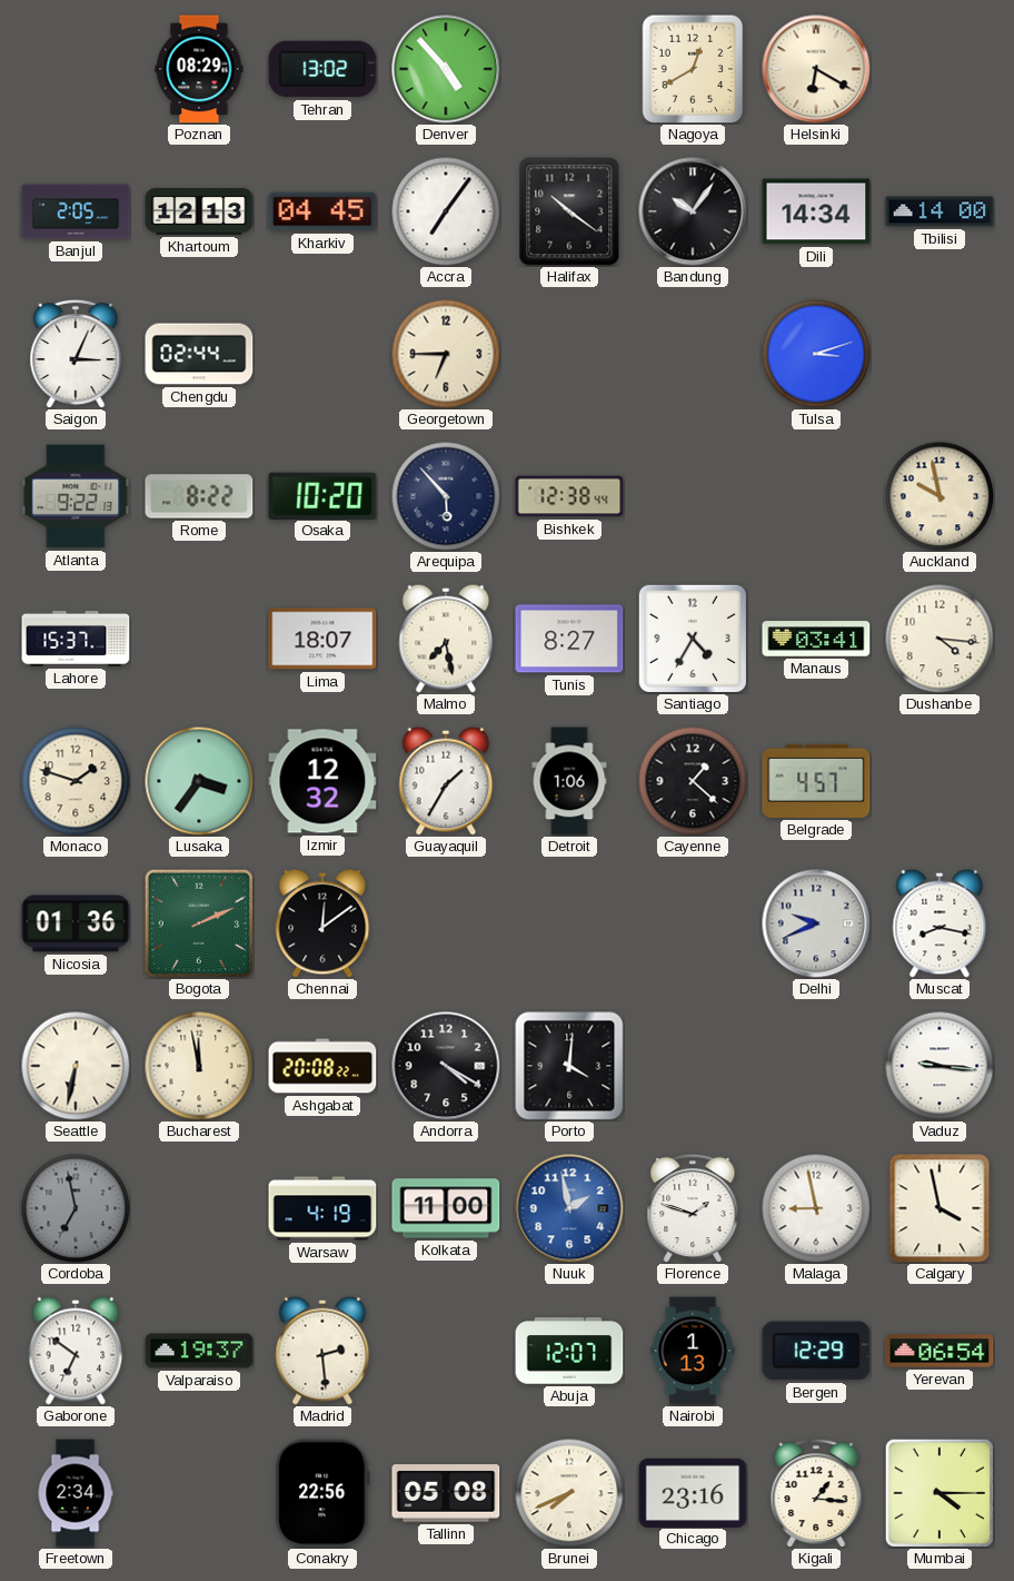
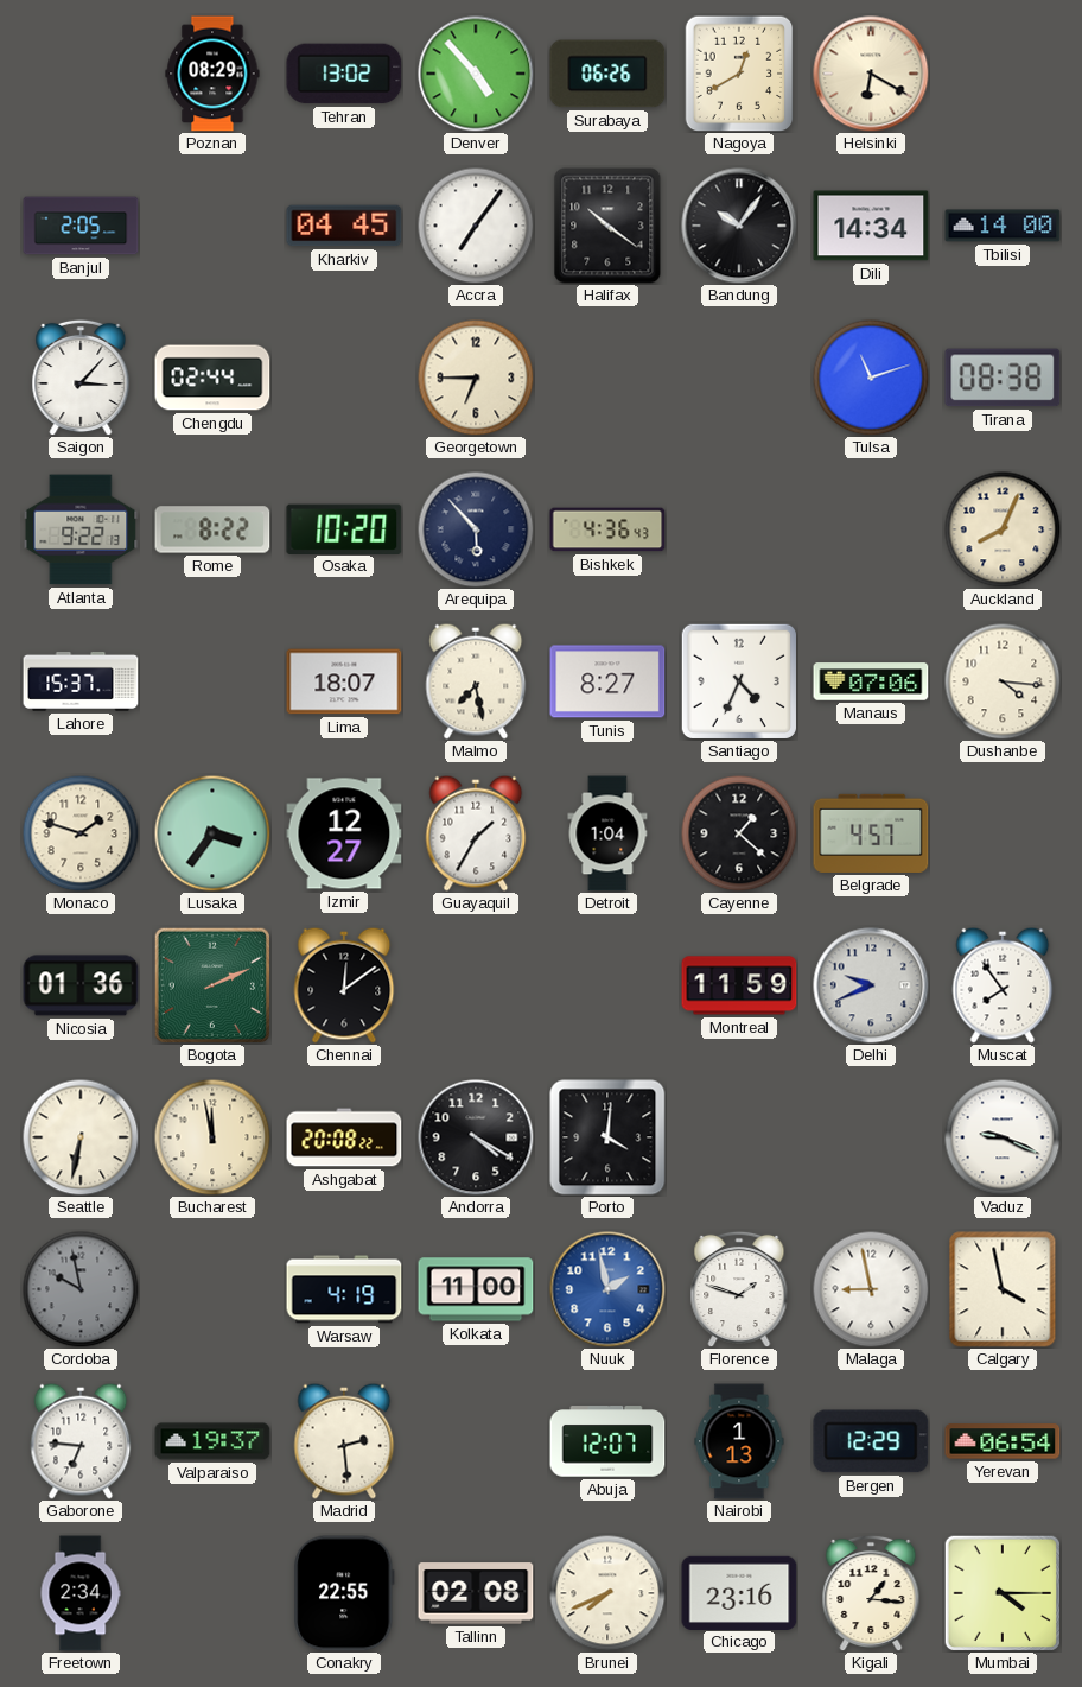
Surabaya: none -> 06:26 (607, 74)
Khartoum: 12:13 -> none (199, 211)
Saigon: 3:04 -> 3:07 (81, 378)
Tulsa: 3:12 -> 11:12 (871, 378)
Tirana: none -> 08:38 (1003, 378)
Bishkek: 12:38 -> 4:36 (607, 529)
Auckland: 9:58 -> 8:04 (1003, 529)
Santiago: 4:35 -> 4:34 (739, 681)
Manaus: 03:41 -> 07:06 (871, 681)
Izmir: 12:32 -> 12:27 (344, 833)
Detroit: 1:06 -> 1:04 (607, 833)
Montreal: none -> 11:59 (739, 985)
Muscat: 8:17 -> 7:54 (1003, 985)
Vaduz: 9:16 -> 9:19 (1003, 1137)
Cordoba: 6:58 -> 9:58 (81, 1289)
Gaborone: 6:51 -> 6:46 (81, 1441)
Conakry: 22:56 -> 22:55 (344, 1593)
Tallinn: 05:08 -> 02:08 (476, 1593)
